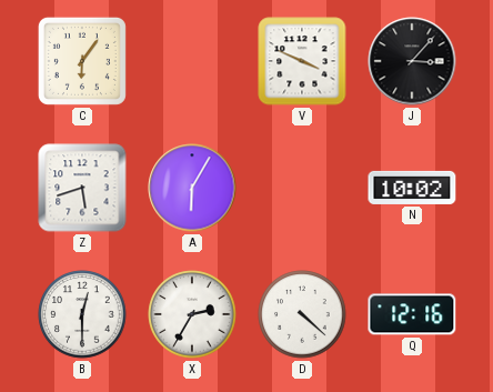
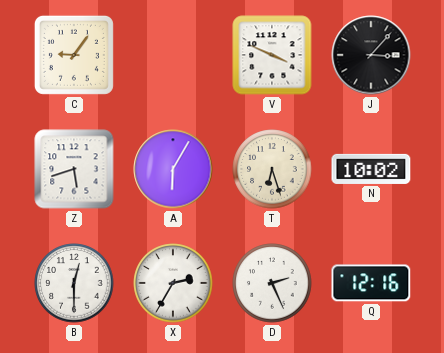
C: 6:06 -> 9:06 (74, 55)
T: none -> 6:27 (272, 169)
D: 4:22 -> 2:26 (272, 283)
